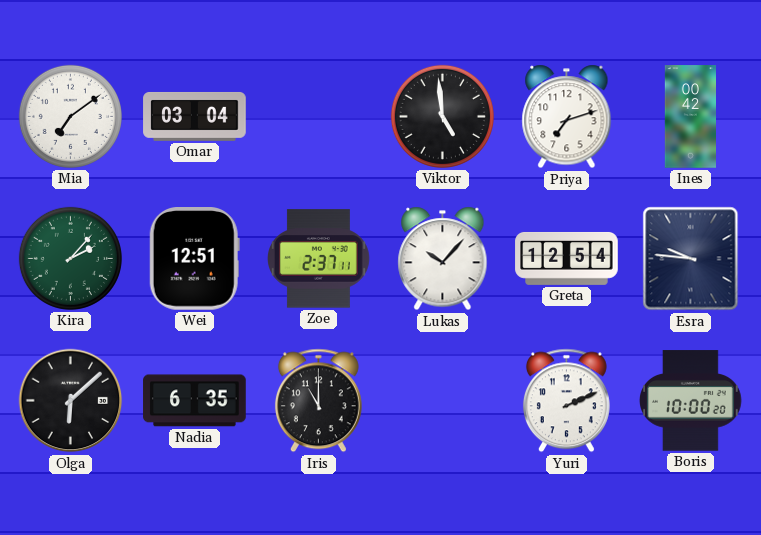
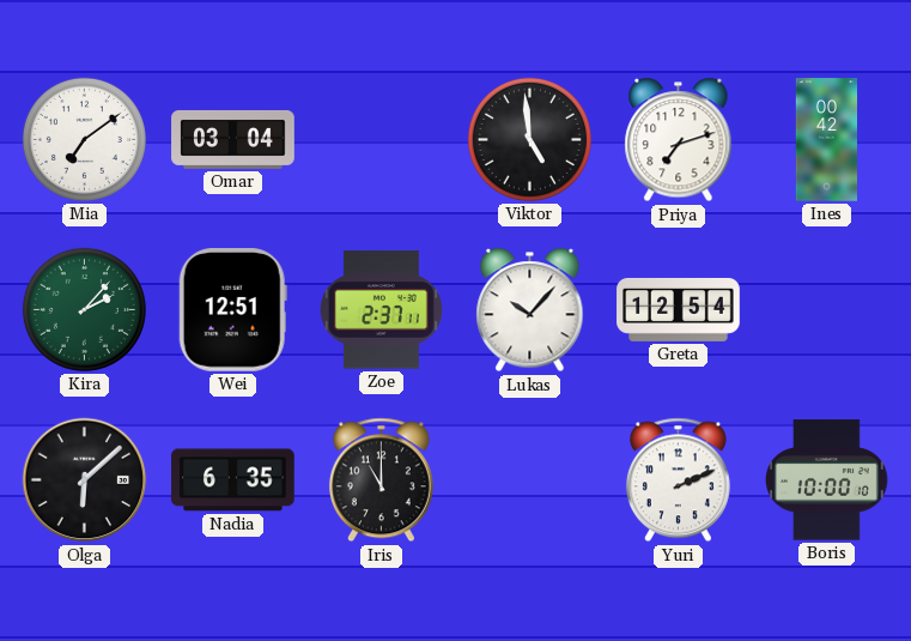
Esra: 9:46 -> none (691, 259)
Boris: 10:00:20 -> 10:00:10 (827, 480)
